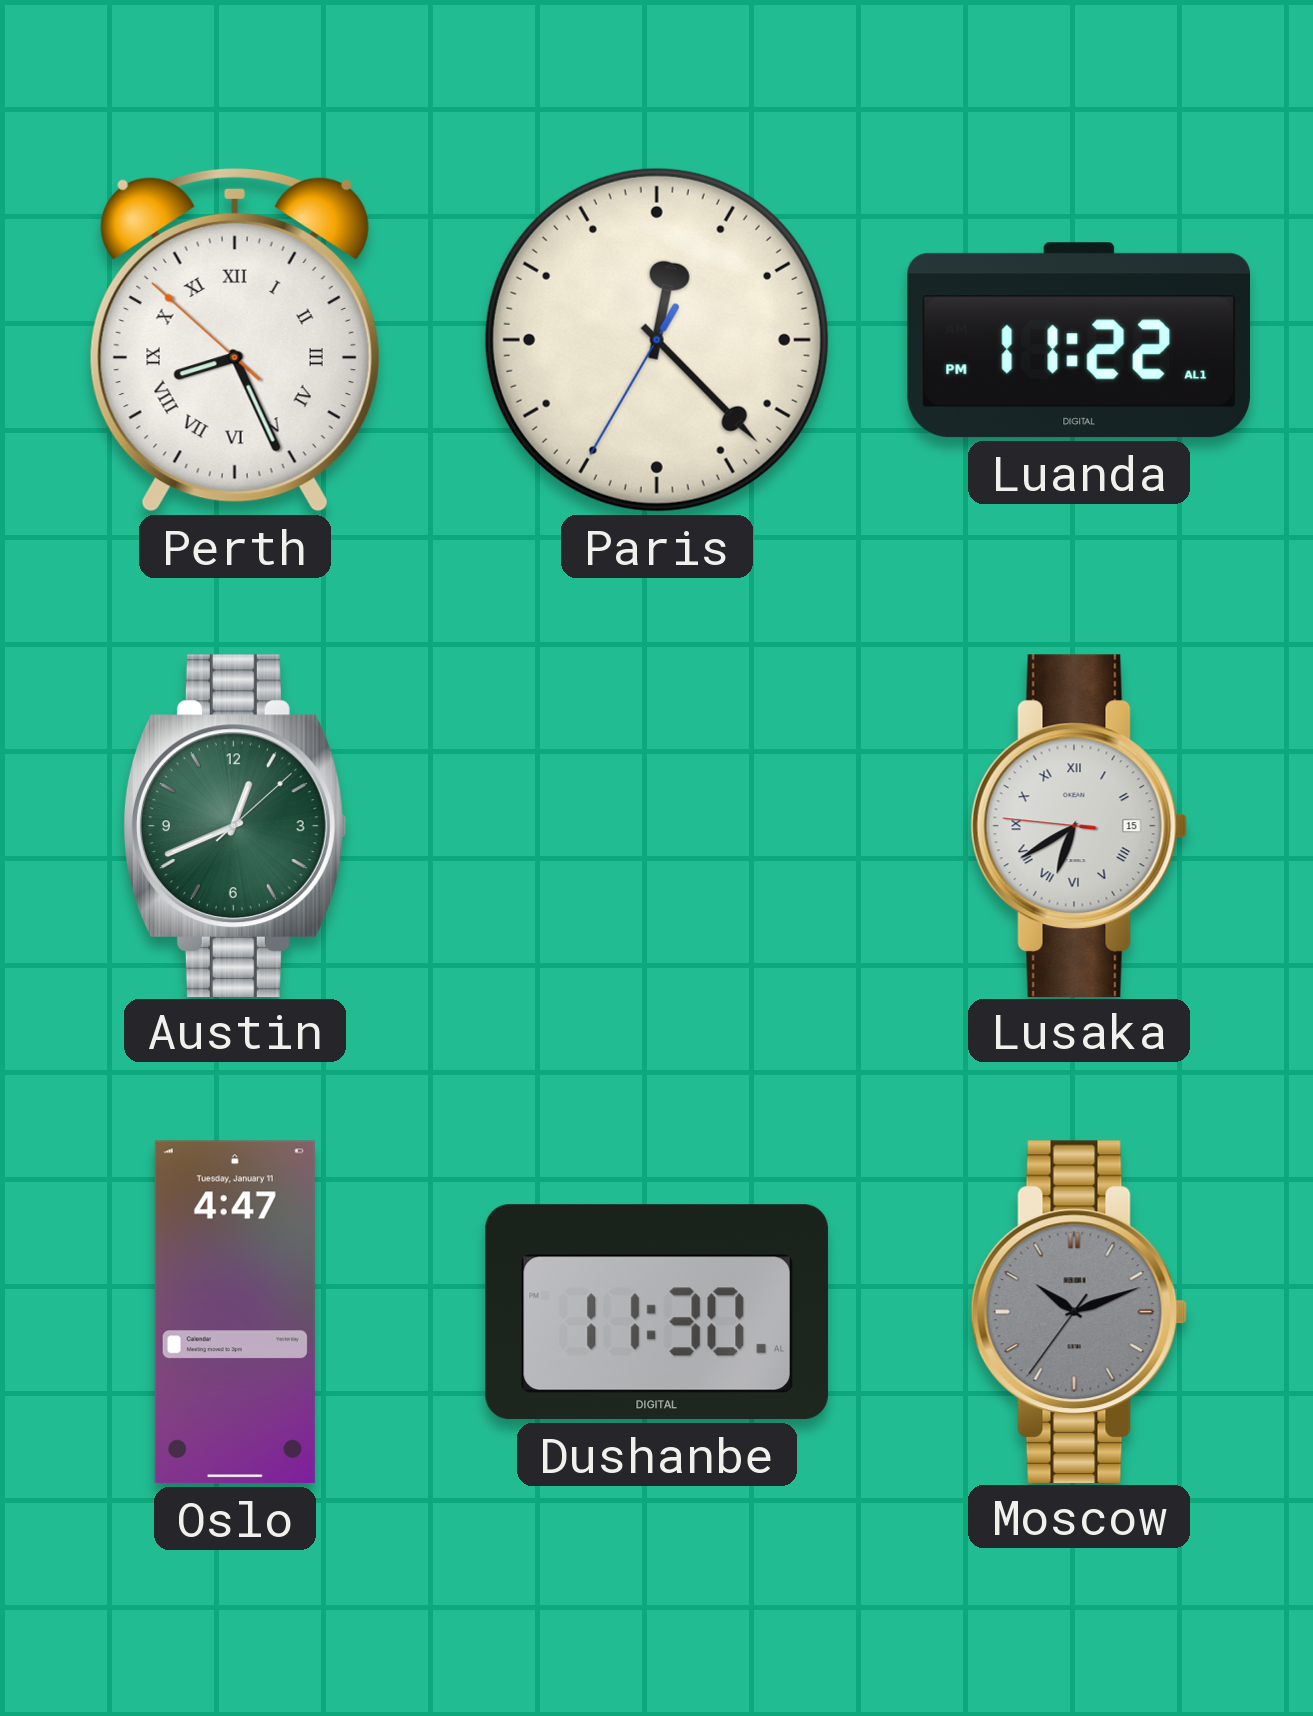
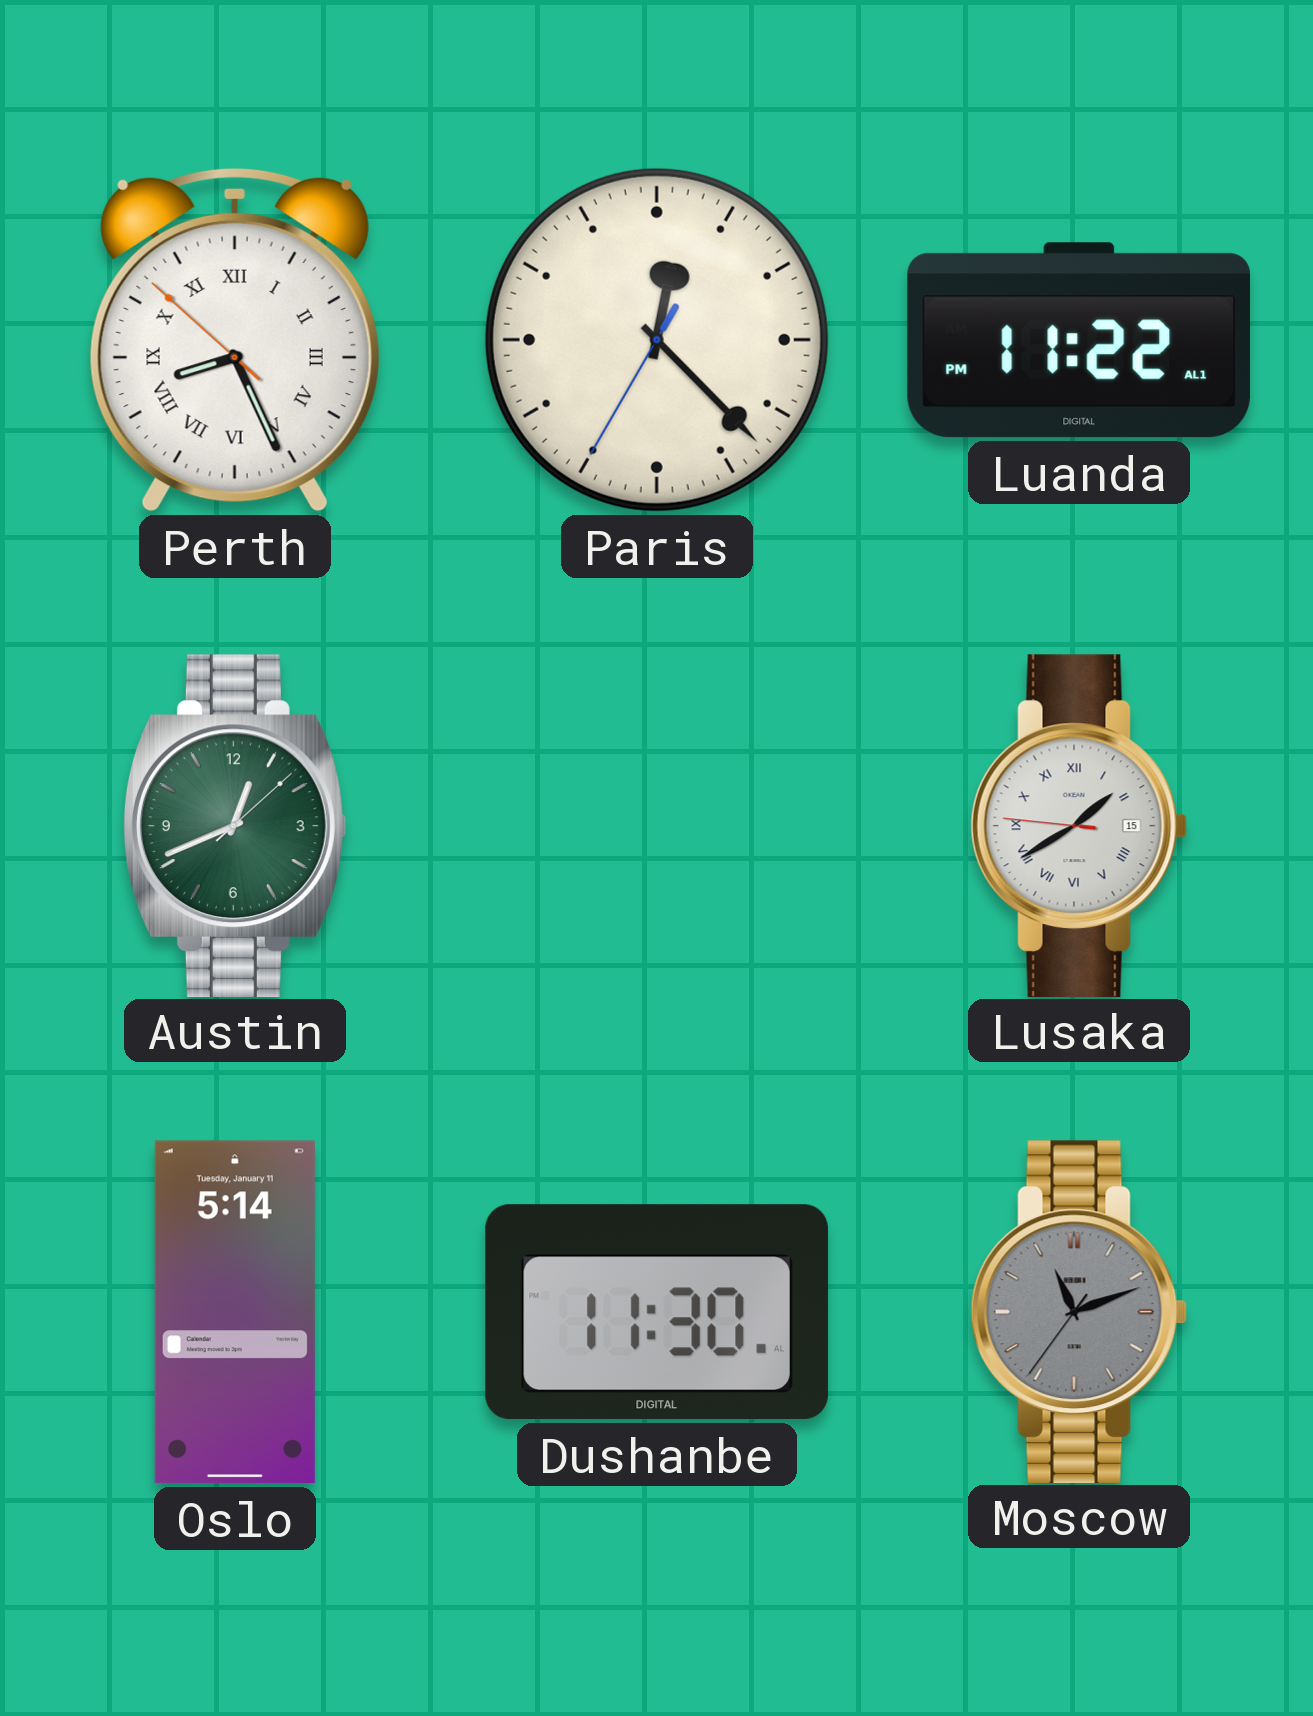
Lusaka: 6:39 -> 1:39 (1079, 825)
Oslo: 4:47 -> 5:14 (235, 1312)
Moscow: 10:11 -> 11:11 (1079, 1311)
